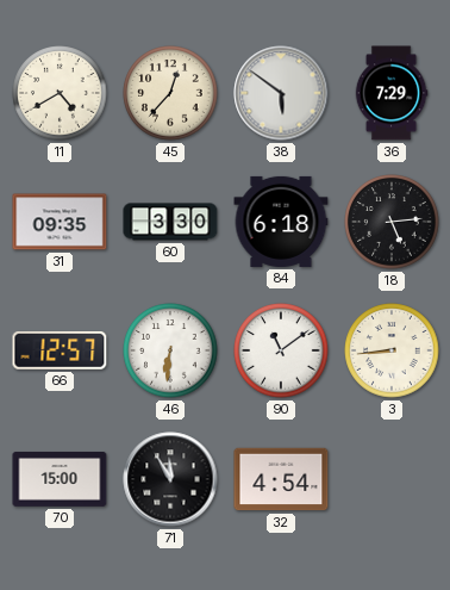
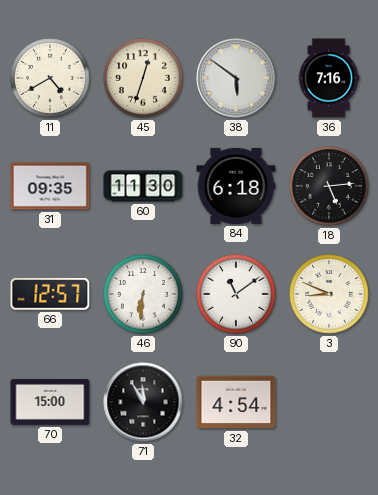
45: 12:37 -> 12:33 (143, 78)
36: 7:29 -> 7:16 (329, 78)
60: 3:30 -> 11:30 (143, 186)
3: 8:44 -> 8:49 (329, 294)
